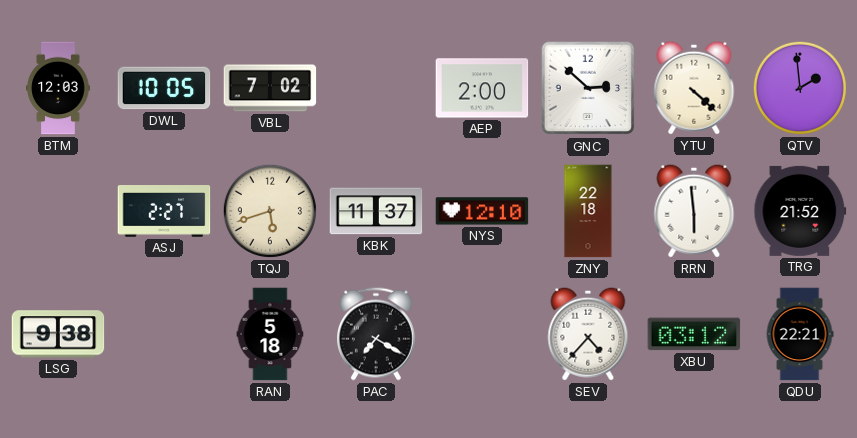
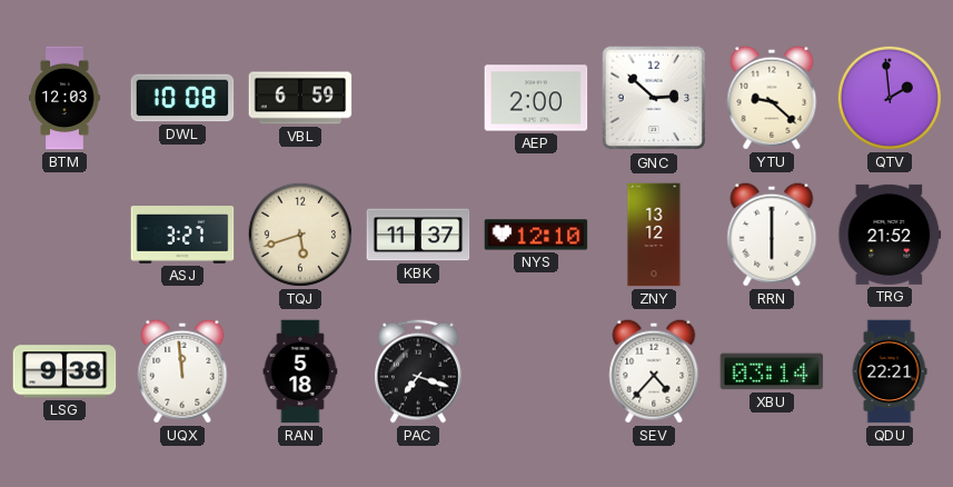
DWL: 10:05 -> 10:08 (182, 98)
VBL: 7:02 -> 6:59 (300, 98)
YTU: 4:22 -> 9:22 (772, 98)
ASJ: 2:27 -> 3:27 (182, 236)
ZNY: 22:18 -> 13:12 (654, 235)
RRN: 5:59 -> 6:00 (772, 235)
UQX: none -> 11:59 (182, 371)
PAC: 7:20 -> 7:18 (419, 371)
XBU: 03:12 -> 03:14 (772, 371)
